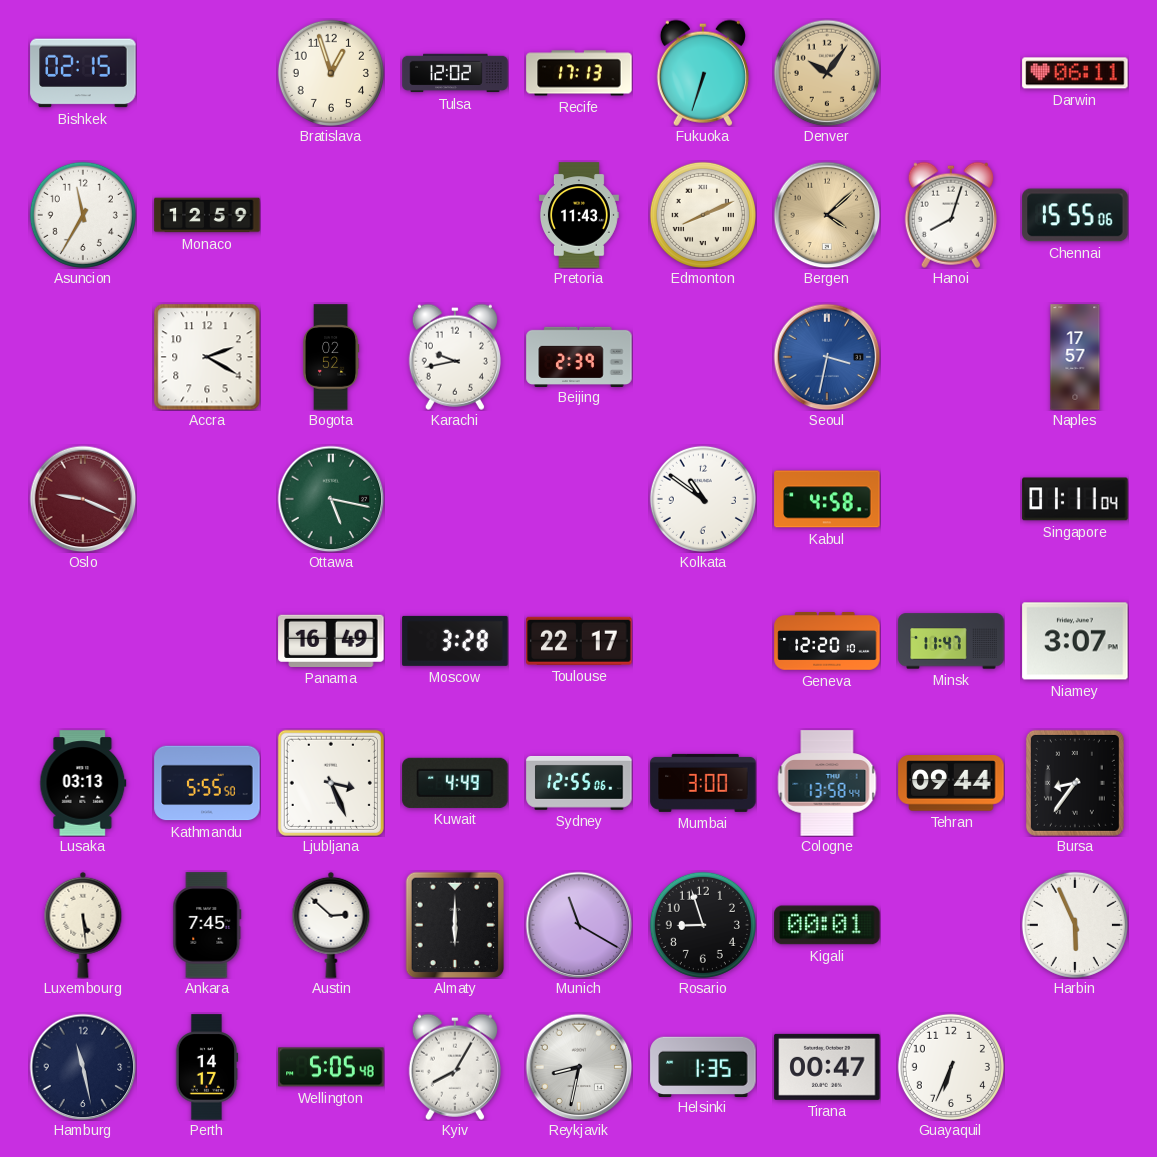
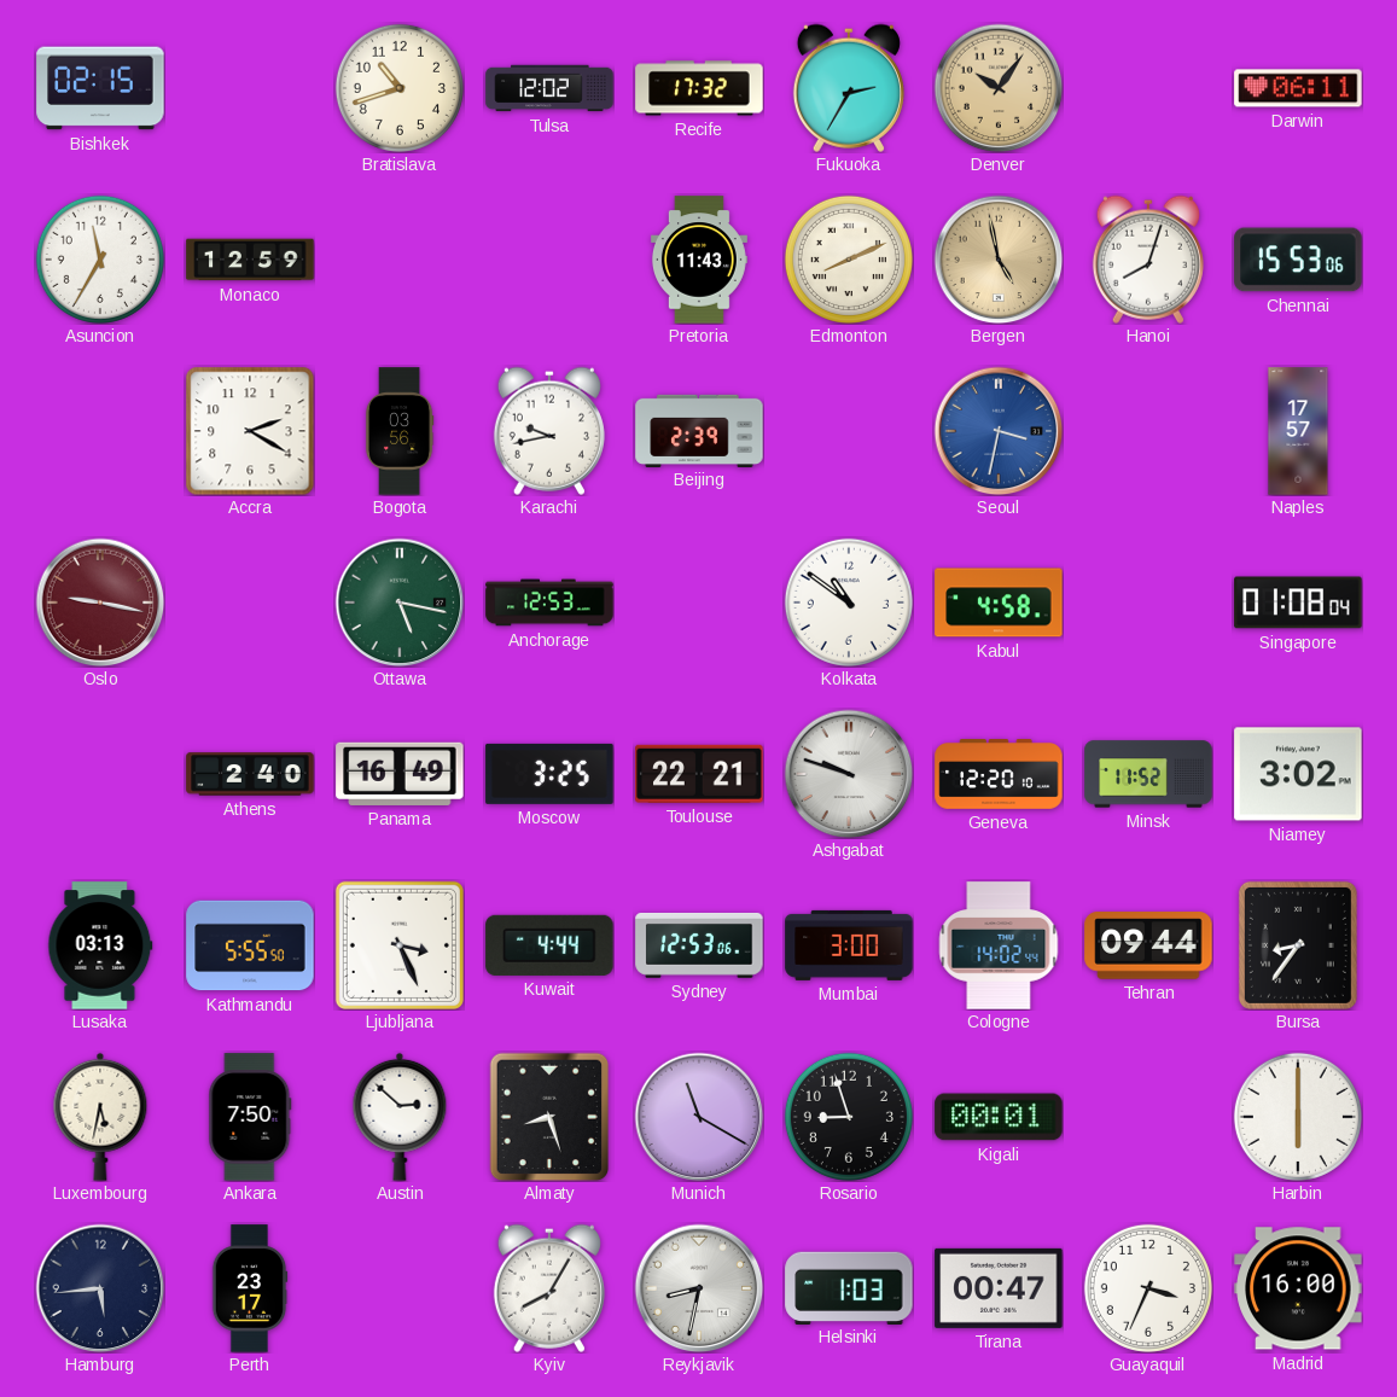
Bratislava: 12:57 -> 10:42 (400, 88)
Recife: 17:13 -> 17:32 (699, 88)
Fukuoka: 6:33 -> 2:35 (849, 88)
Bergen: 4:08 -> 4:58 (999, 260)
Chennai: 15:55 -> 15:53 (1298, 260)
Bogota: 02:52 -> 03:56 (400, 431)
Oslo: 9:19 -> 9:17 (100, 603)
Anchorage: none -> 12:53 (549, 603)
Singapore: 01:11 -> 01:08 (1298, 603)
Athens: none -> 2:40 (250, 774)
Moscow: 3:28 -> 3:25 (549, 774)
Toulouse: 22:17 -> 22:21 (699, 774)
Ashgabat: none -> 9:48 (849, 774)
Minsk: 11:47 -> 11:52 (1148, 774)
Niamey: 3:07 -> 3:02 (1298, 774)
Kuwait: 4:49 -> 4:44 (549, 945)
Sydney: 12:55 -> 12:53 (699, 945)
Cologne: 13:58 -> 14:02 (999, 945)
Luxembourg: 5:29 -> 5:32 (100, 1117)
Ankara: 7:45 -> 7:50 (250, 1117)
Almaty: 6:00 -> 8:27 (549, 1117)
Harbin: 5:56 -> 6:00 (1298, 1117)
Hamburg: 11:28 -> 5:44 (100, 1288)
Perth: 14:17 -> 23:17 (250, 1288)
Wellington: 5:05 -> none (331, 1067)
Helsinki: 1:35 -> 1:03 (849, 1287)
Guayaquil: 6:34 -> 3:34 (1148, 1288)
Madrid: none -> 16:00 (1298, 1288)
